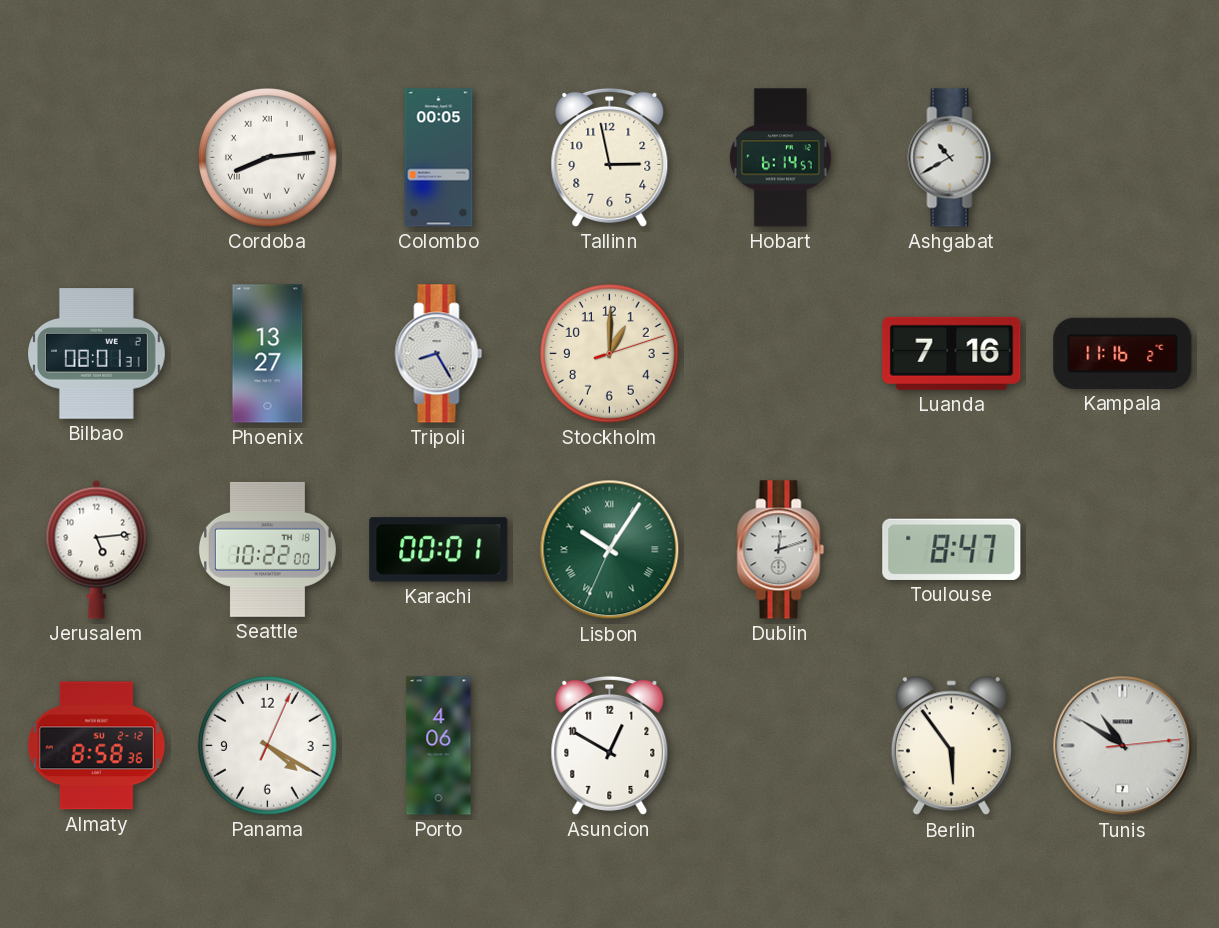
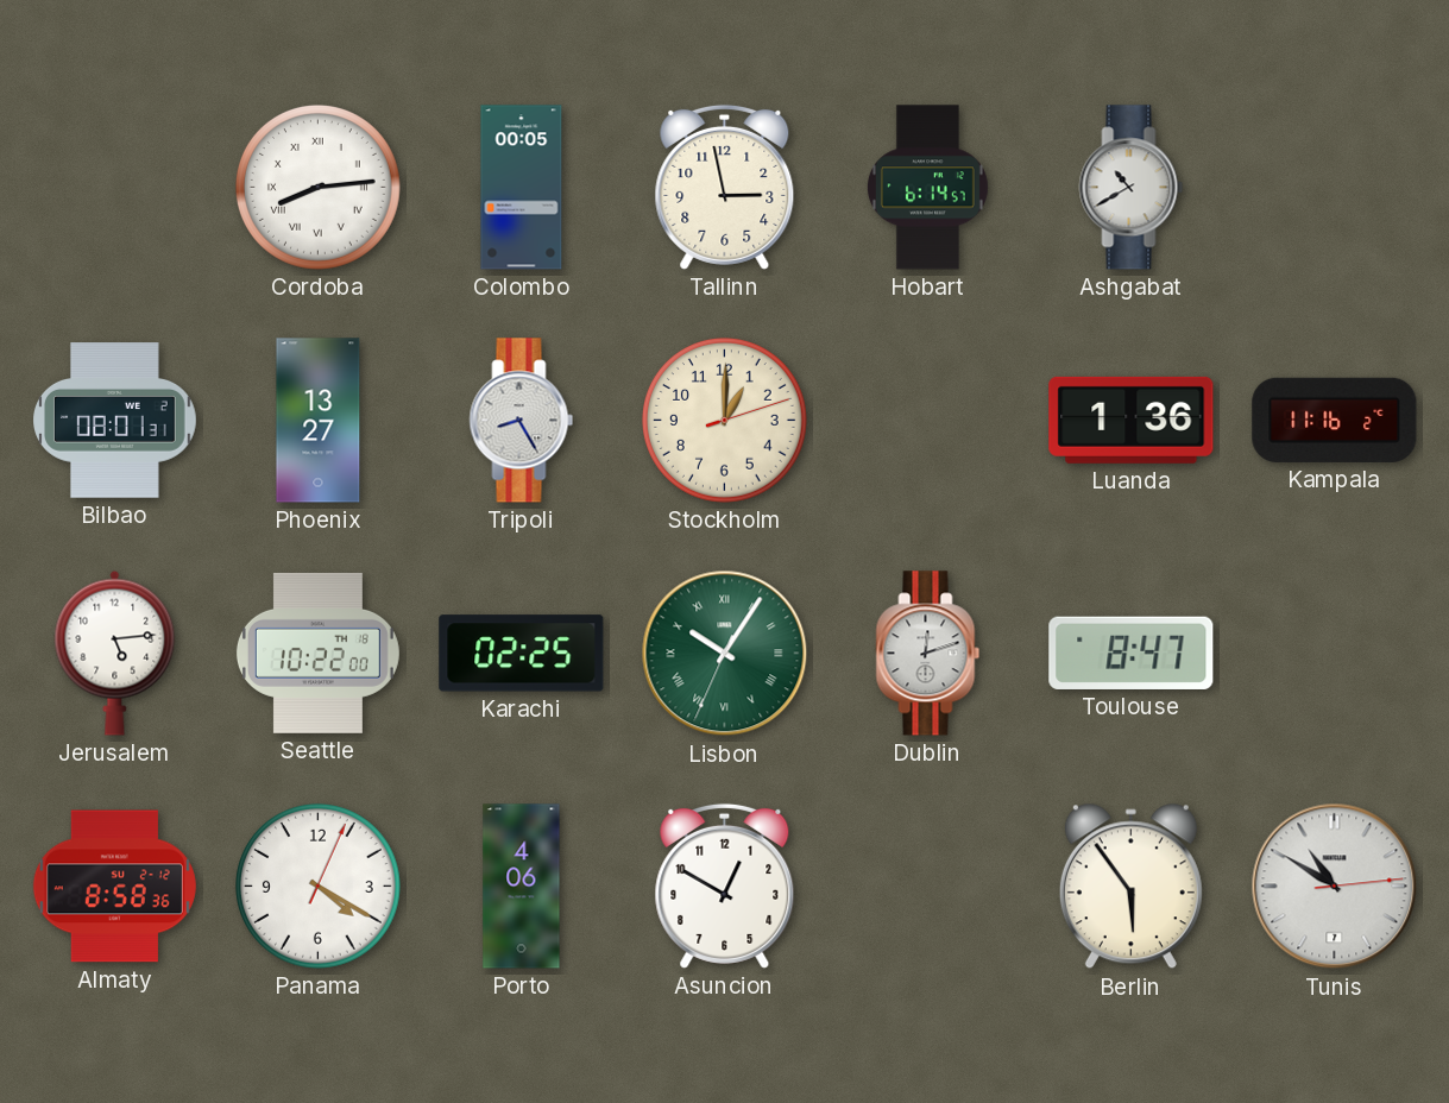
Luanda: 7:16 -> 1:36 (1132, 420)
Karachi: 00:01 -> 02:25 (522, 654)
